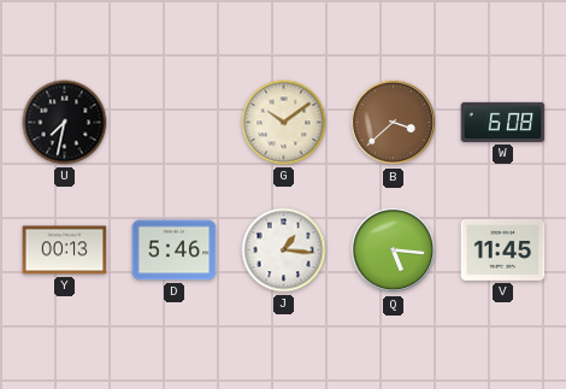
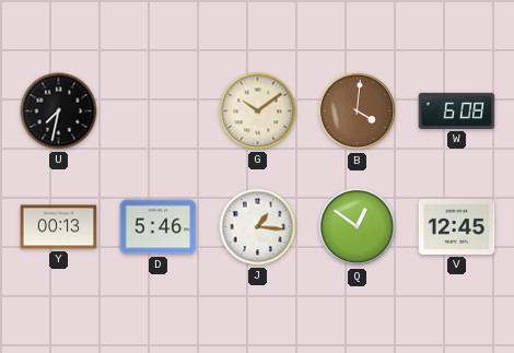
B: 3:38 -> 4:01 (358, 111)
Q: 5:16 -> 12:51 (358, 227)
V: 11:45 -> 12:45 (457, 226)
